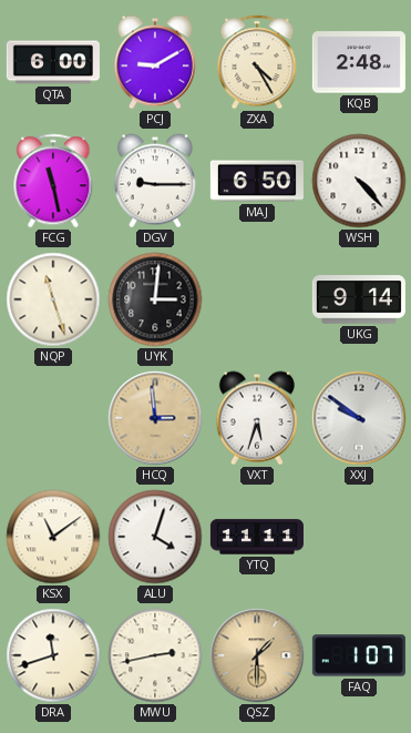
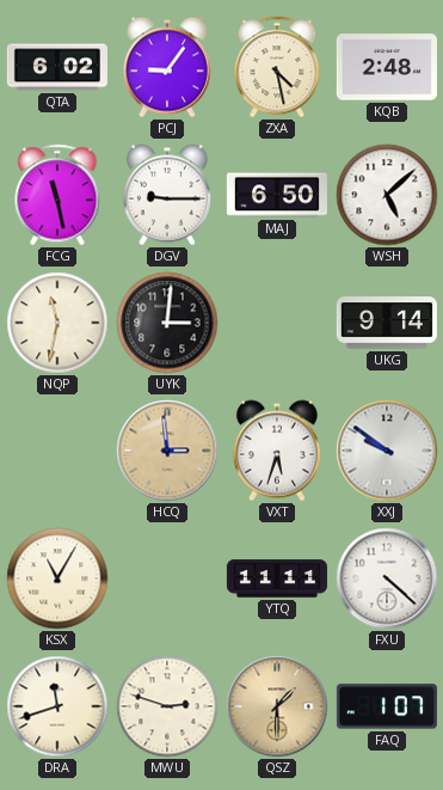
QTA: 6:00 -> 6:02 (57, 67)
PCJ: 9:10 -> 9:06 (167, 67)
ZXA: 4:25 -> 4:28 (277, 67)
WSH: 4:23 -> 5:08 (387, 195)
NQP: 11:27 -> 11:32 (57, 323)
KSX: 11:09 -> 11:05 (57, 578)
ALU: 4:03 -> none (155, 537)
FXU: none -> 4:22 (387, 578)
MWU: 2:43 -> 2:48 (167, 706)
